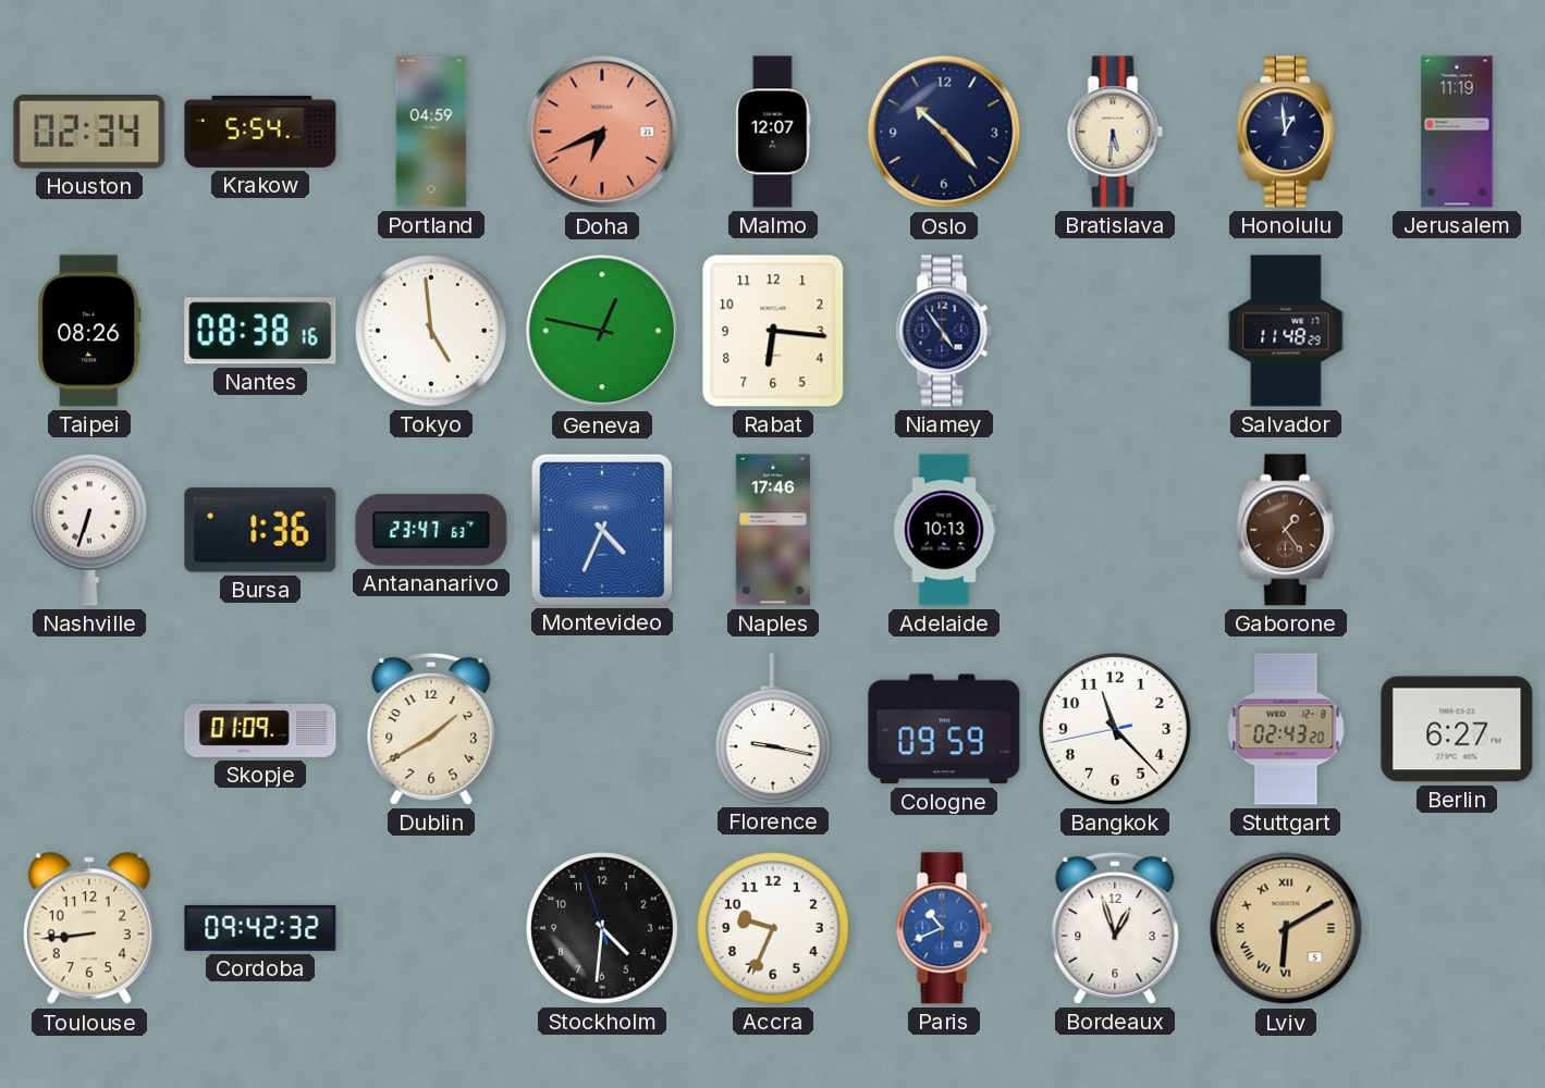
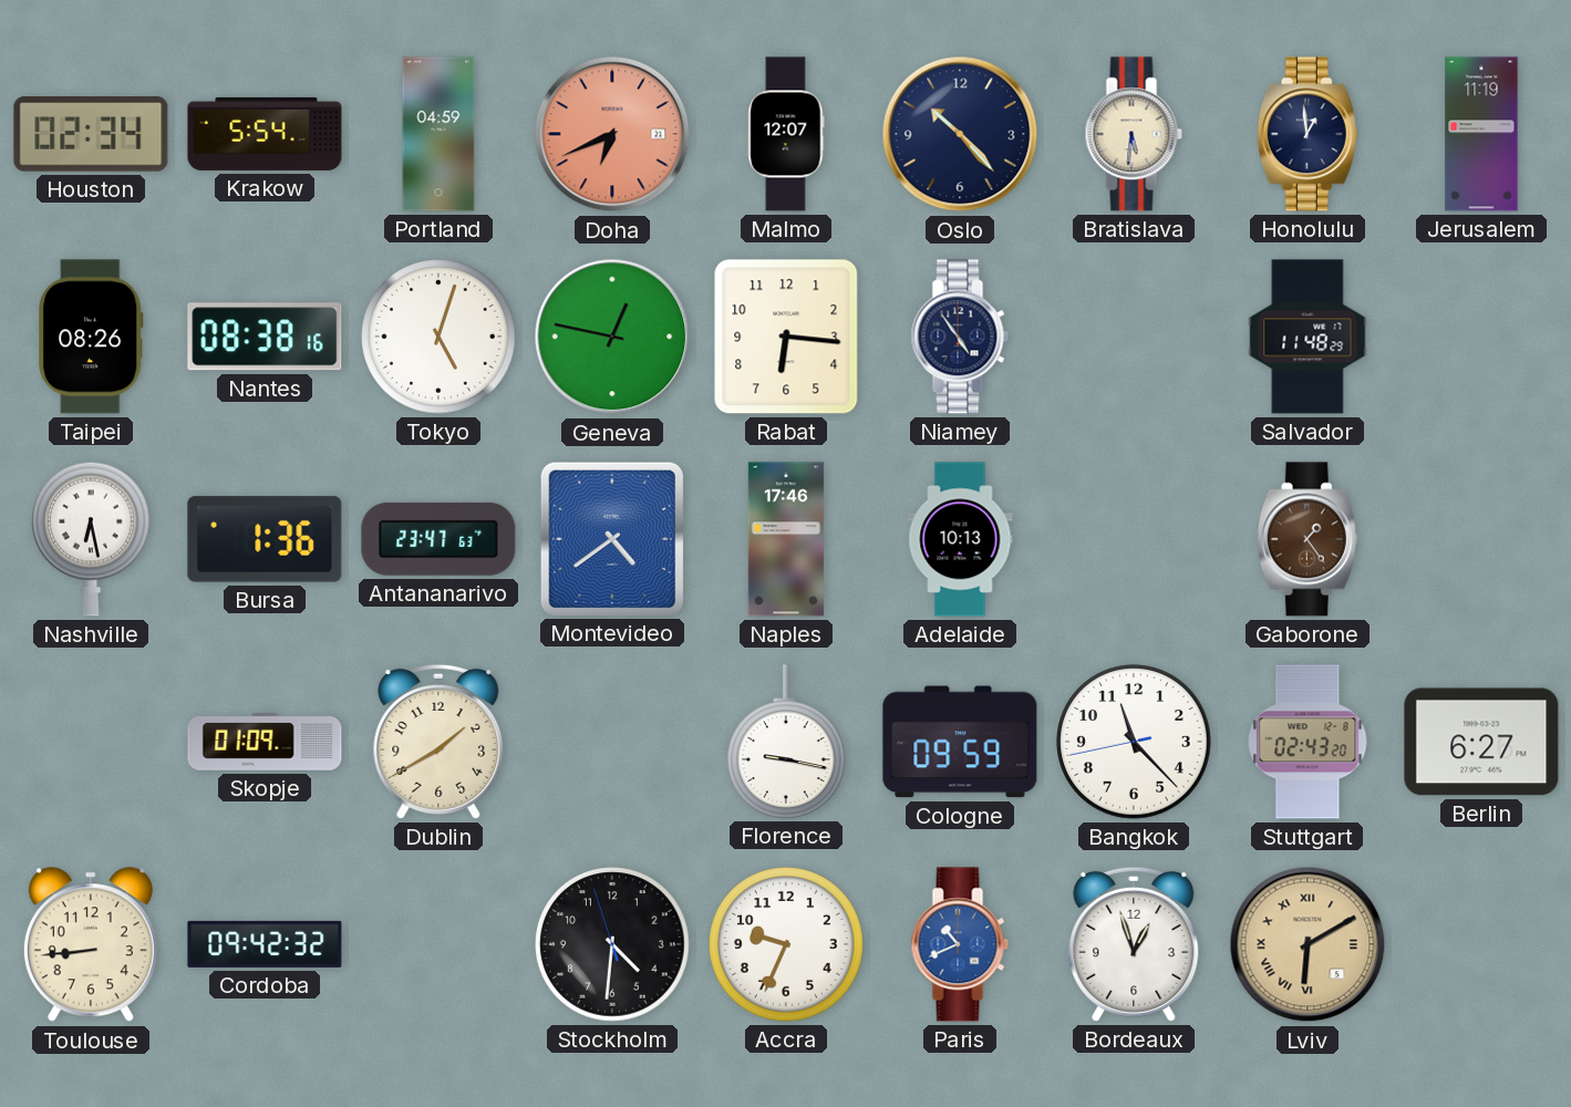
Tokyo: 4:59 -> 5:03 (438, 337)
Nashville: 6:33 -> 6:28 (92, 539)
Montevideo: 4:34 -> 4:39 (612, 538)
